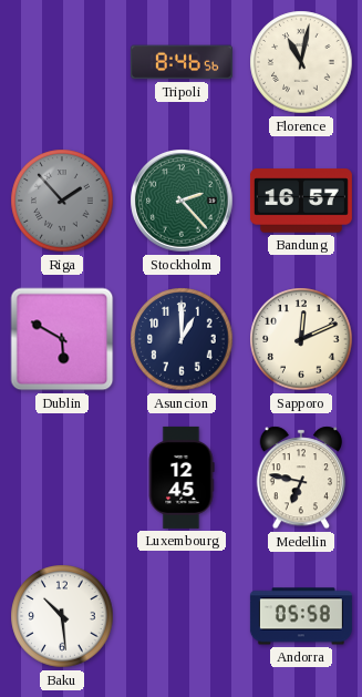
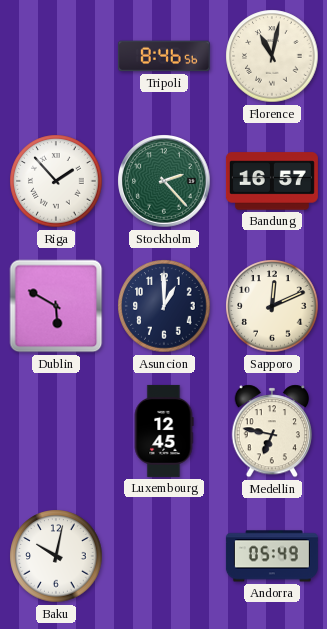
Riga dial: grey -> white (56, 181)
Baku: 10:29 -> 10:02 (56, 556)
Andorra: 05:58 -> 05:49 (272, 556)
